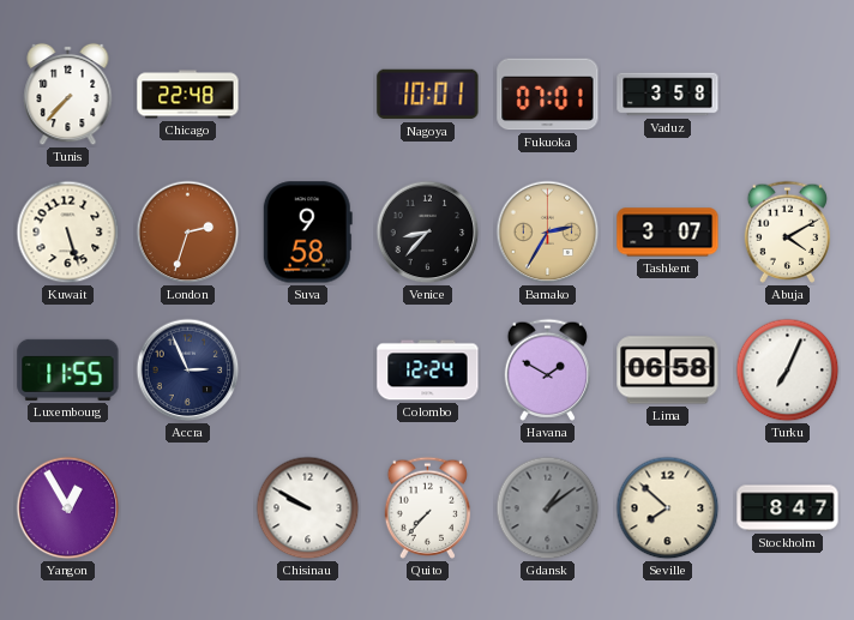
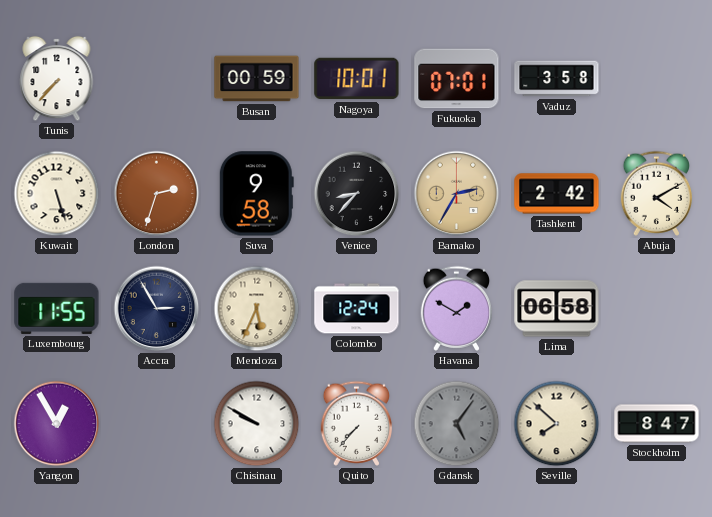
Chicago: 22:48 -> none (188, 95)
Busan: none -> 00:59 (257, 79)
Tashkent: 3:07 -> 2:42 (557, 194)
Accra: 2:56 -> 2:55 (157, 309)
Mendoza: none -> 5:34 (257, 309)
Turku: 7:04 -> none (788, 371)
Gdansk: 1:09 -> 5:06 (457, 424)
